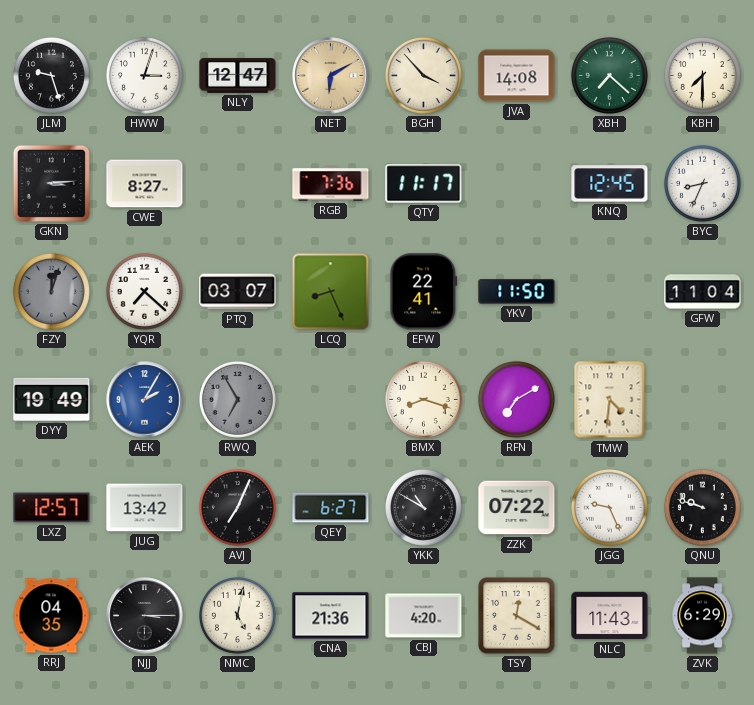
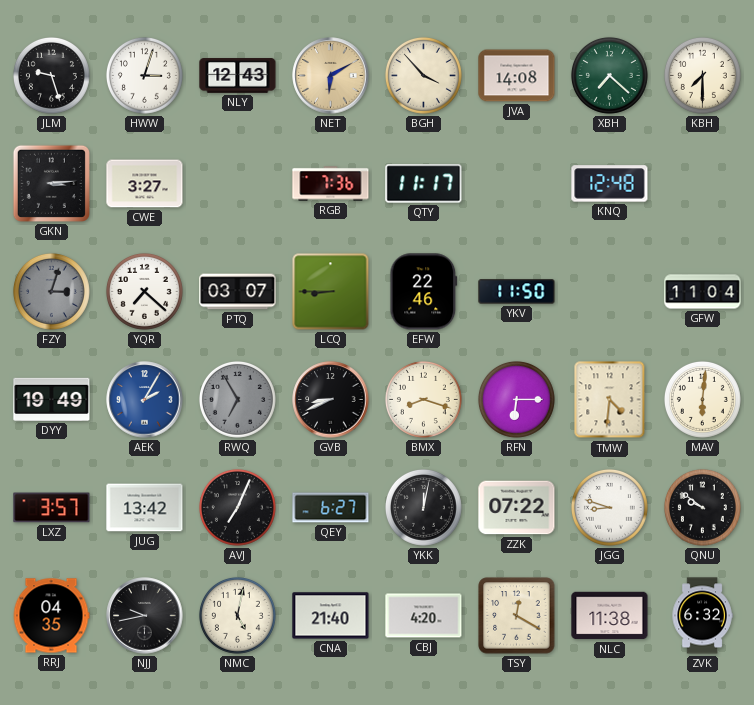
NLY: 12:47 -> 12:43 (238, 76)
CWE: 8:27 -> 3:27 (145, 184)
KNQ: 12:45 -> 12:48 (610, 184)
BYC: 8:34 -> none (702, 183)
FZY: 12:03 -> 3:03 (51, 291)
LCQ: 8:26 -> 8:45 (331, 292)
EFW: 22:41 -> 22:46 (424, 292)
GVB: none -> 8:41 (331, 400)
RFN: 7:10 -> 6:15 (516, 399)
MAV: none -> 6:01 (702, 399)
LXZ: 12:57 -> 3:57 (52, 508)
YKK: 10:50 -> 12:02 (423, 507)
JGG: 9:26 -> 8:48 (609, 507)
QNU: 9:48 -> 9:51 (702, 507)
NJJ: 3:15 -> 9:43 (145, 616)
CNA: 21:36 -> 21:40 (331, 616)
NLC: 11:43 -> 11:38 (610, 616)
ZVK: 6:29 -> 6:32 (702, 616)
